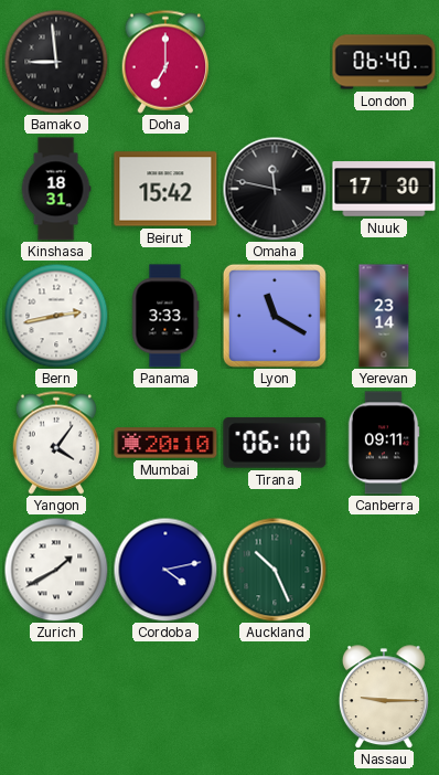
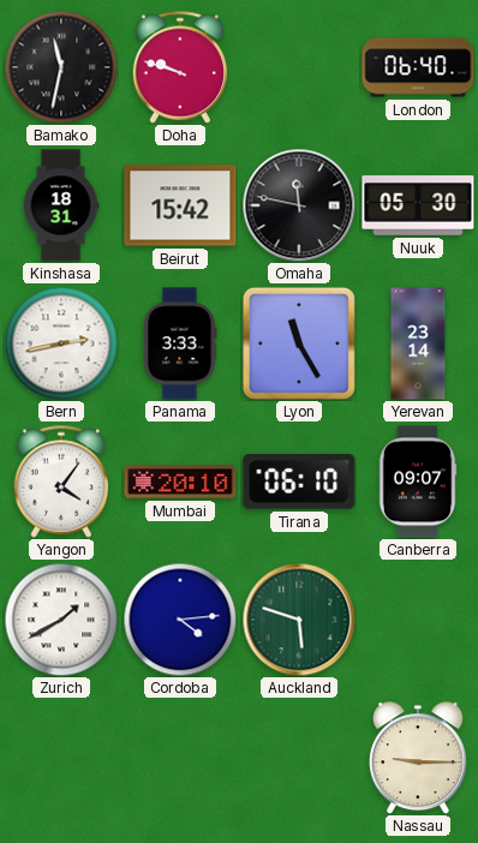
Bamako: 8:59 -> 11:32 (61, 67)
Doha: 7:00 -> 9:48 (180, 67)
Nuuk: 17:30 -> 05:30 (418, 205)
Lyon: 11:20 -> 11:25 (299, 343)
Canberra: 09:11 -> 09:07 (418, 482)
Cordoba: 4:13 -> 4:14 (180, 620)
Auckland: 10:26 -> 5:48 (299, 620)
